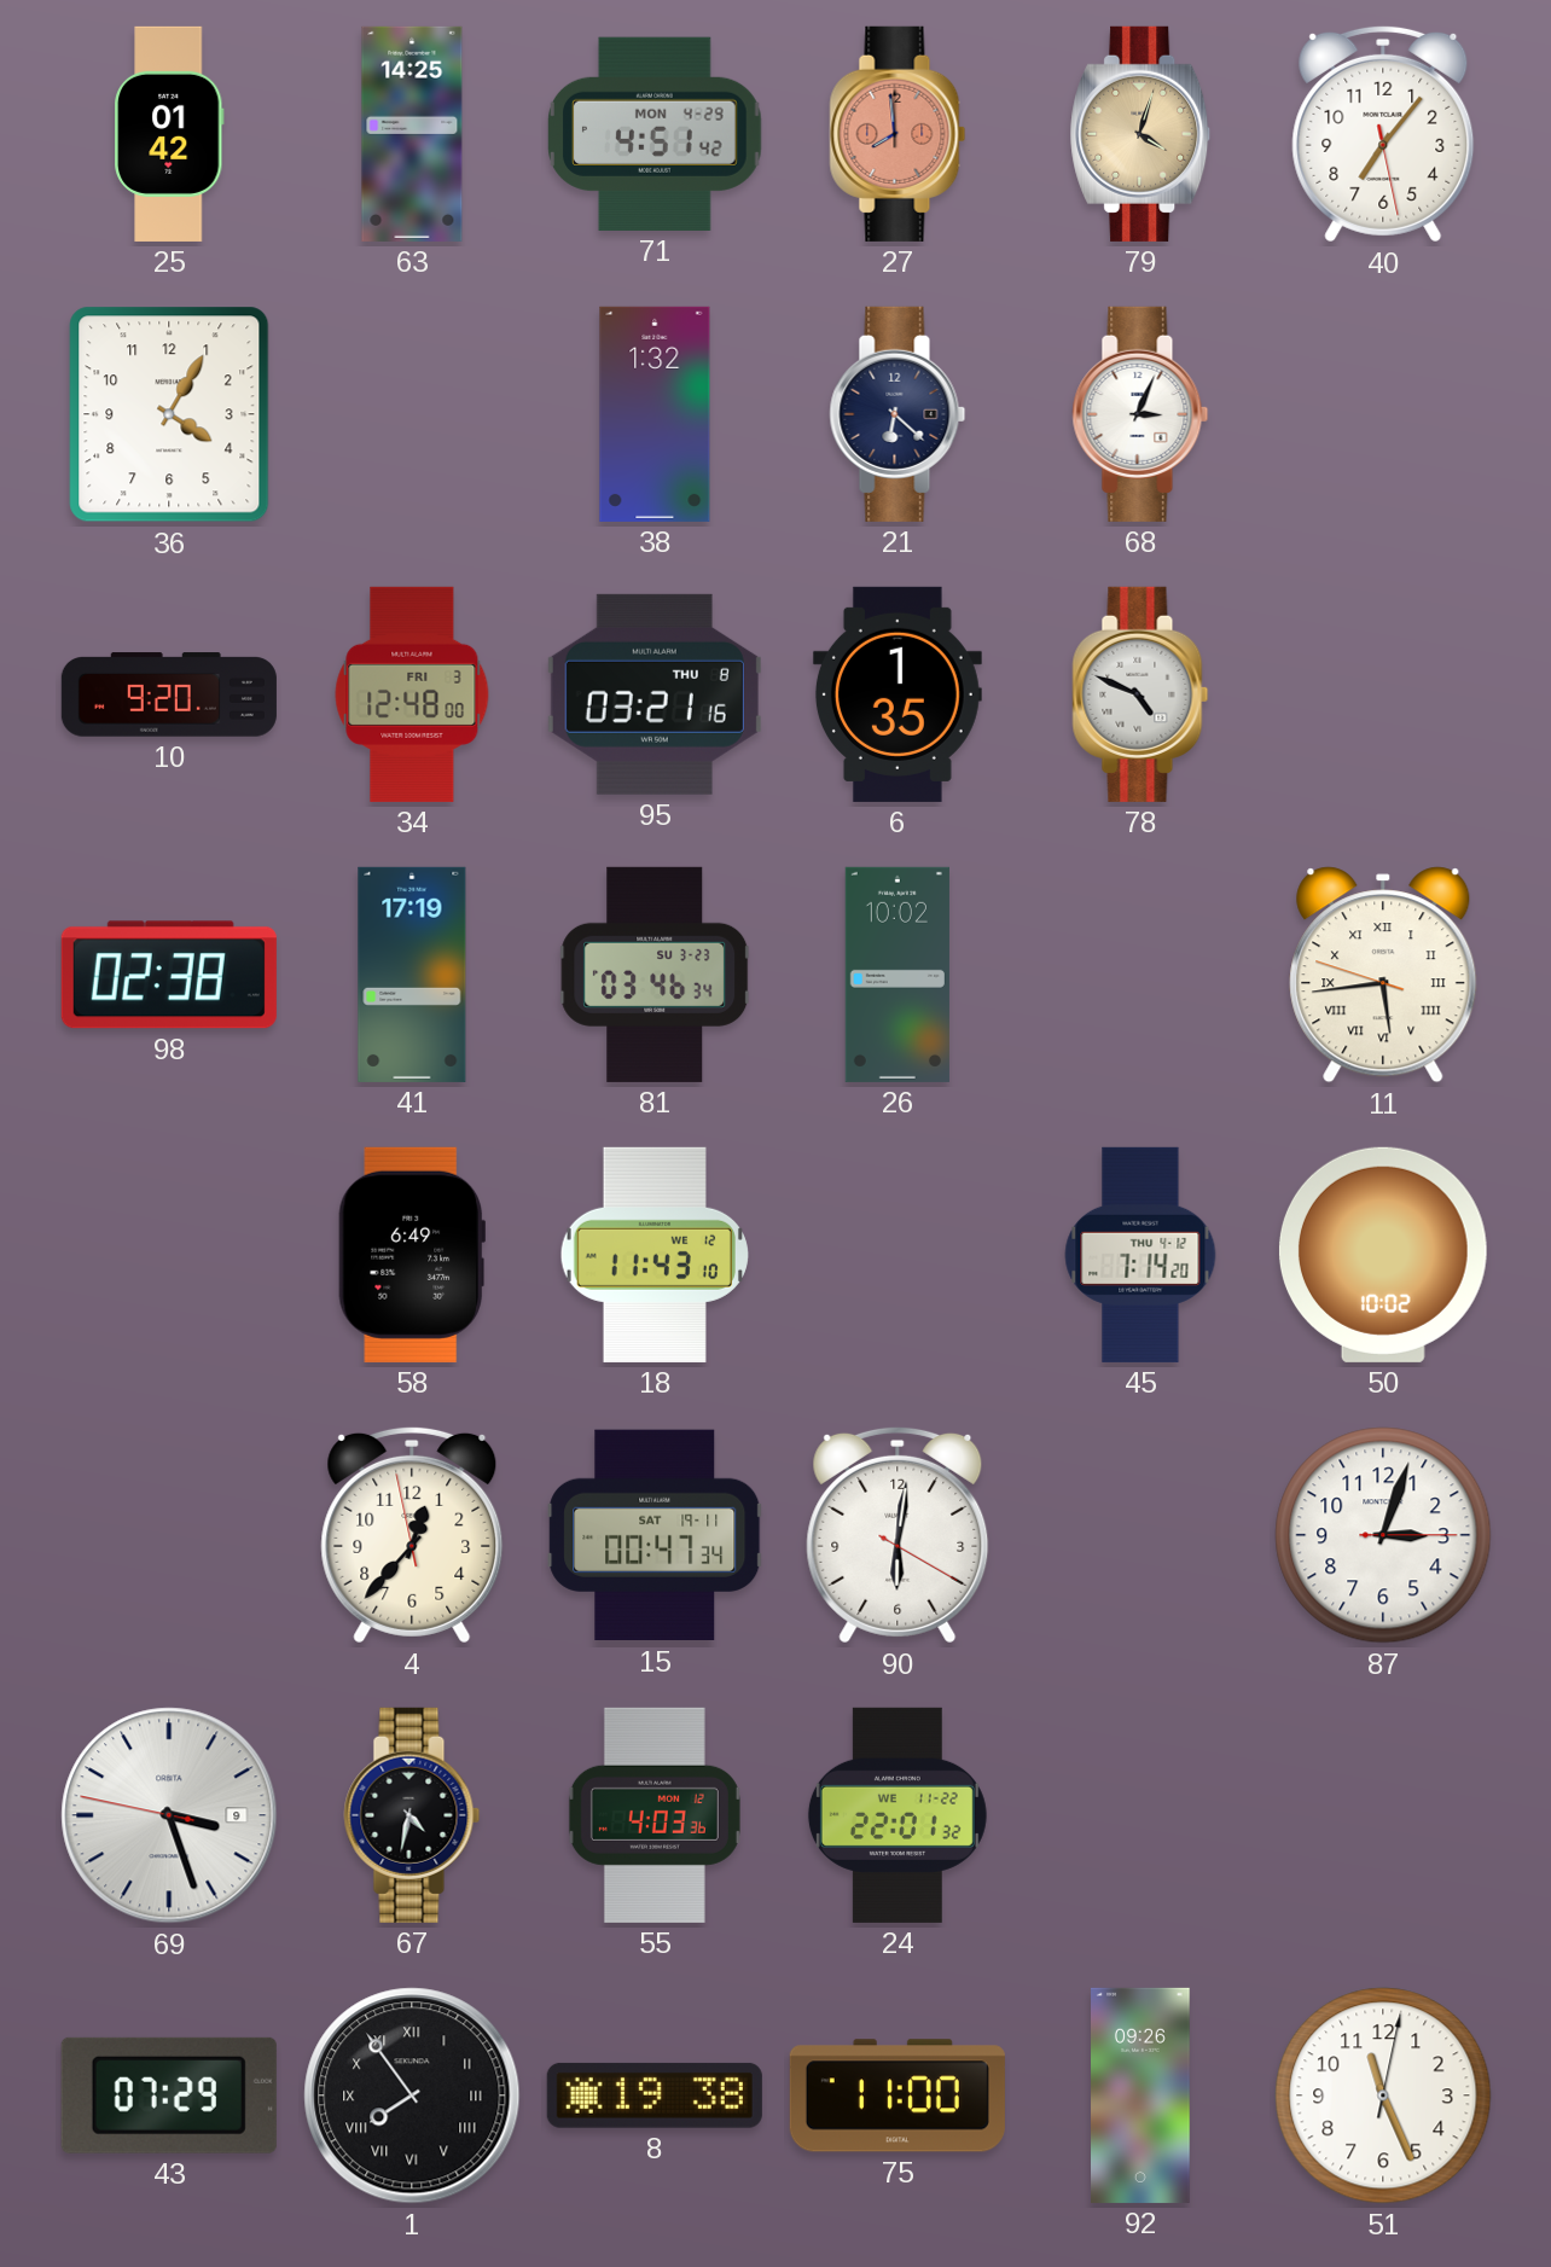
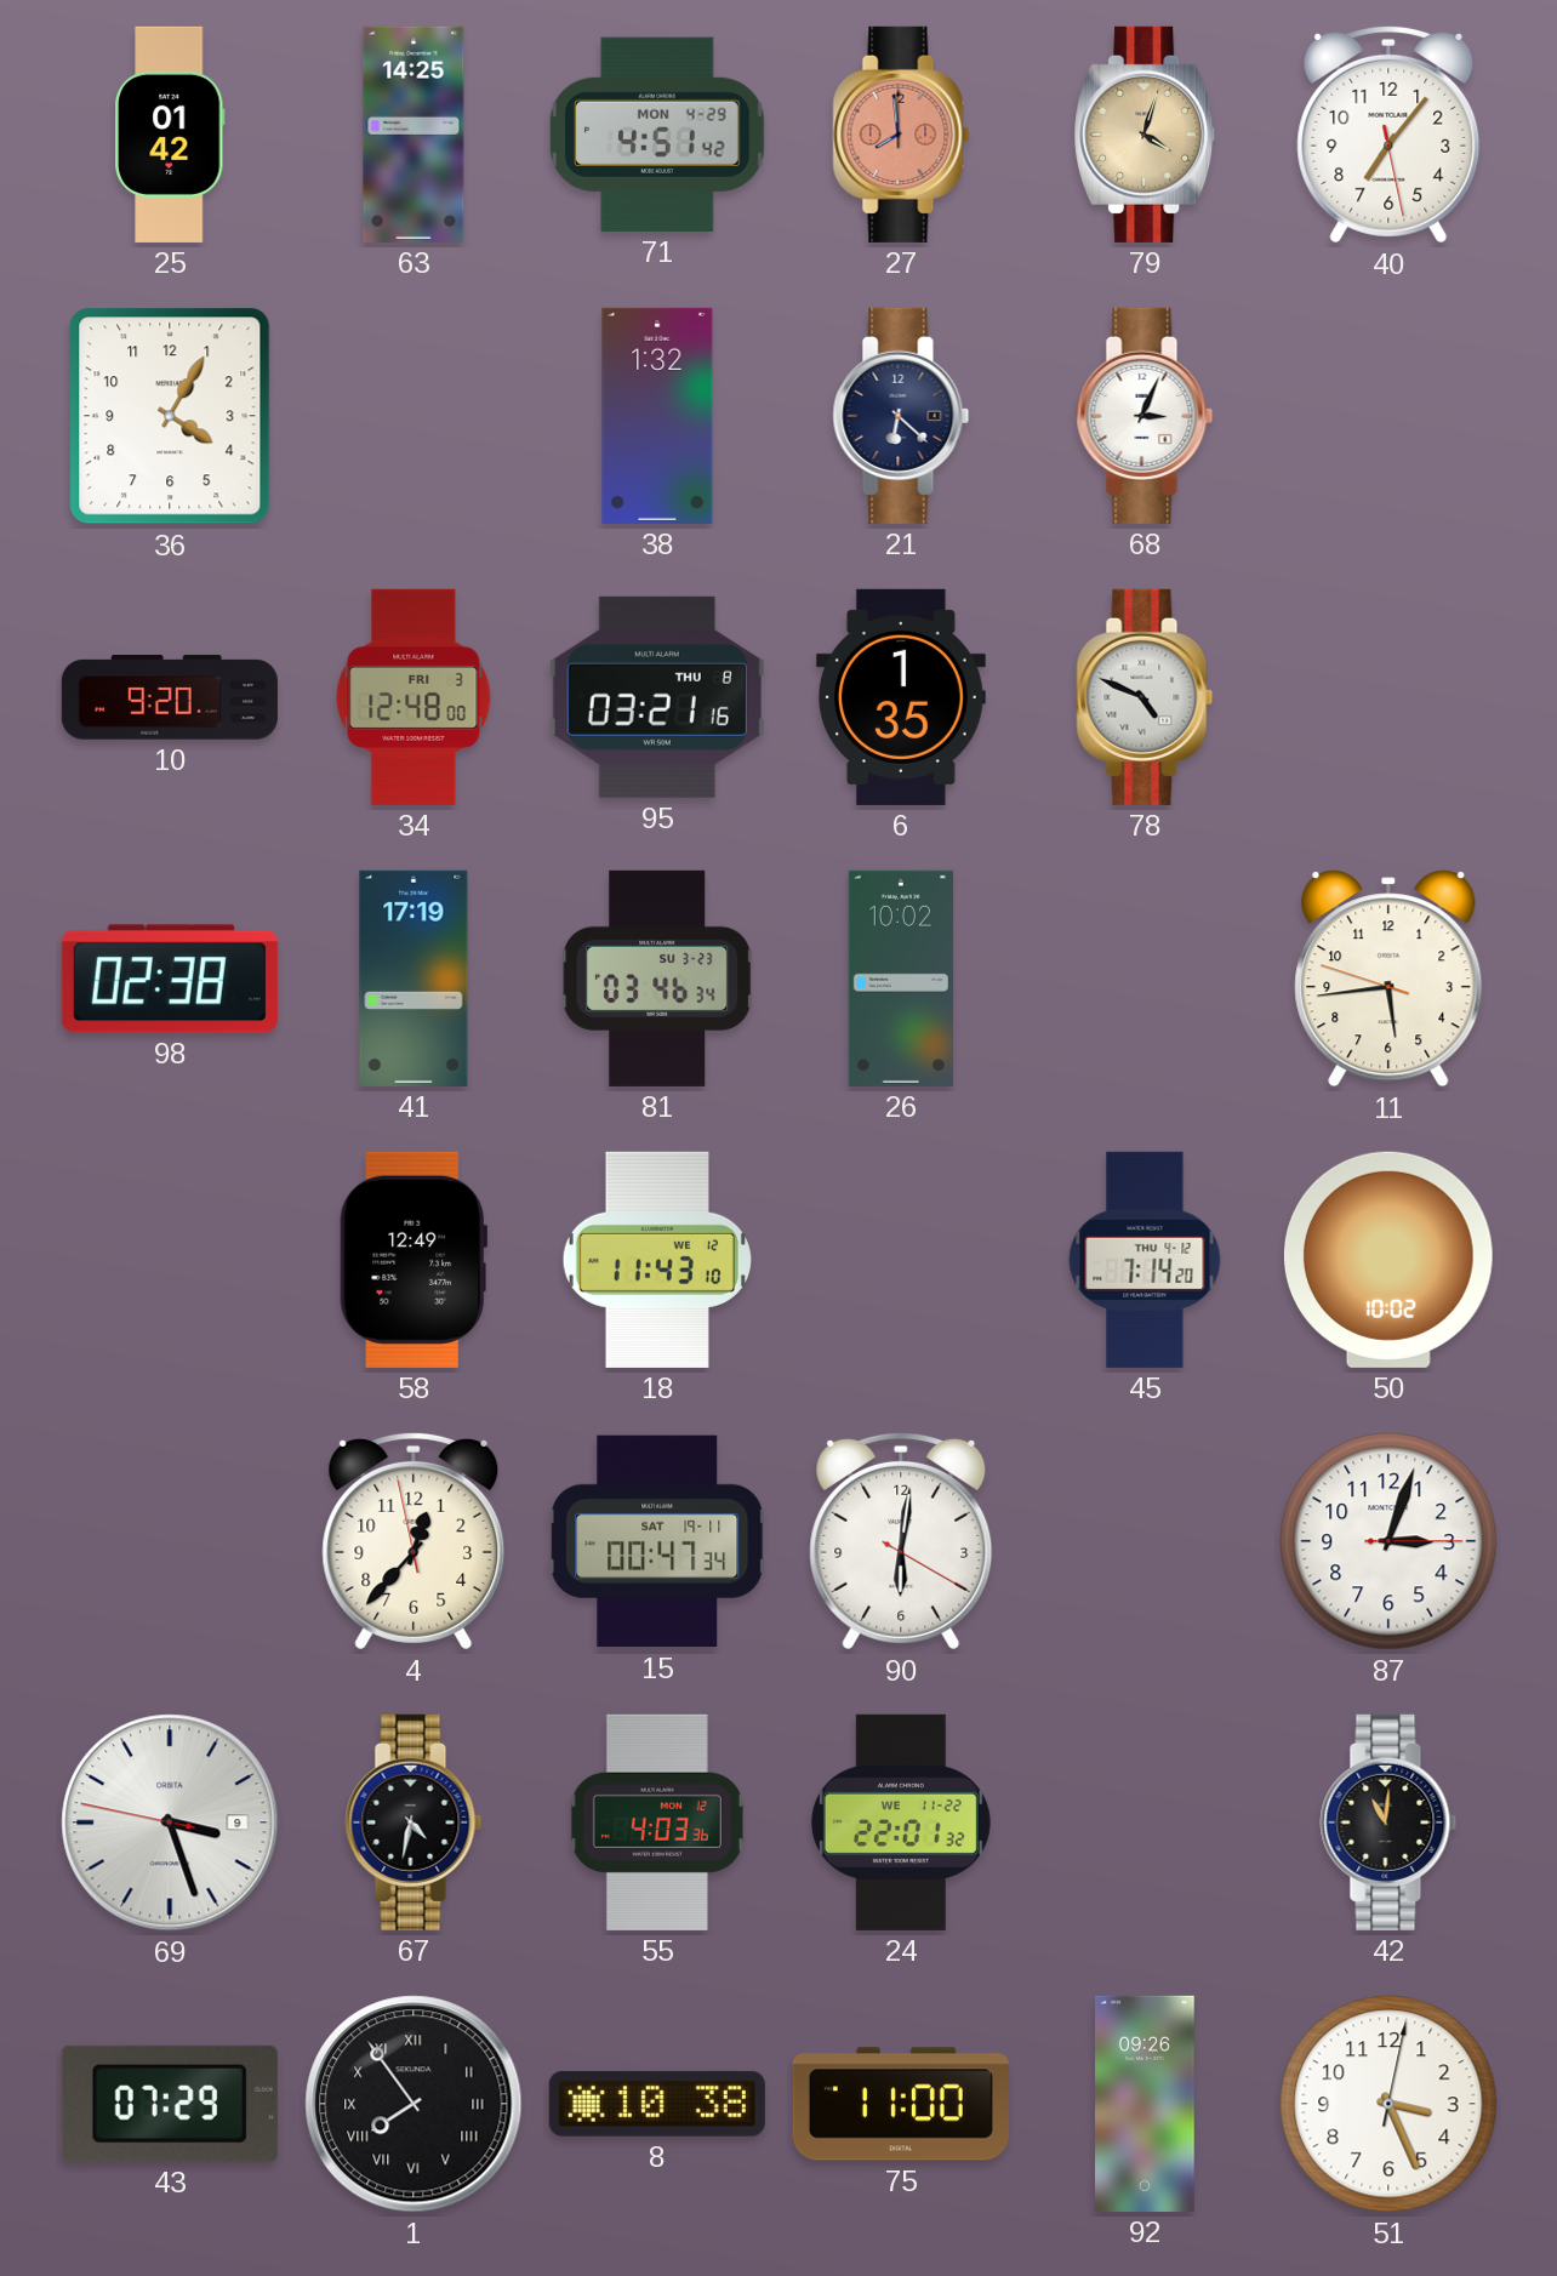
11 numerals: Roman -> Arabic (1388, 979)
58: 6:49 -> 12:49 (412, 1260)
42: none -> 11:01 (1388, 1822)
8: 19:38 -> 10:38 (657, 2104)
51: 11:26 -> 3:26 (1388, 2104)
